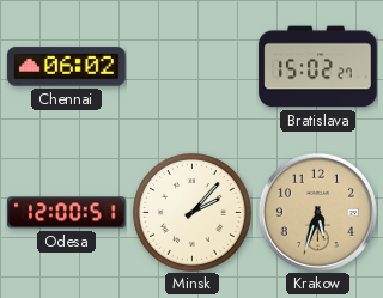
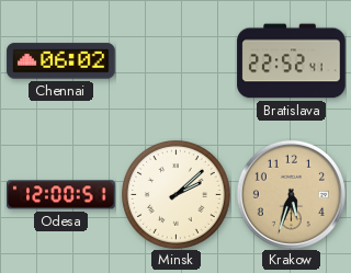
Bratislava: 15:02 -> 22:52 (292, 61)
Minsk: 2:07 -> 2:08 (177, 195)
